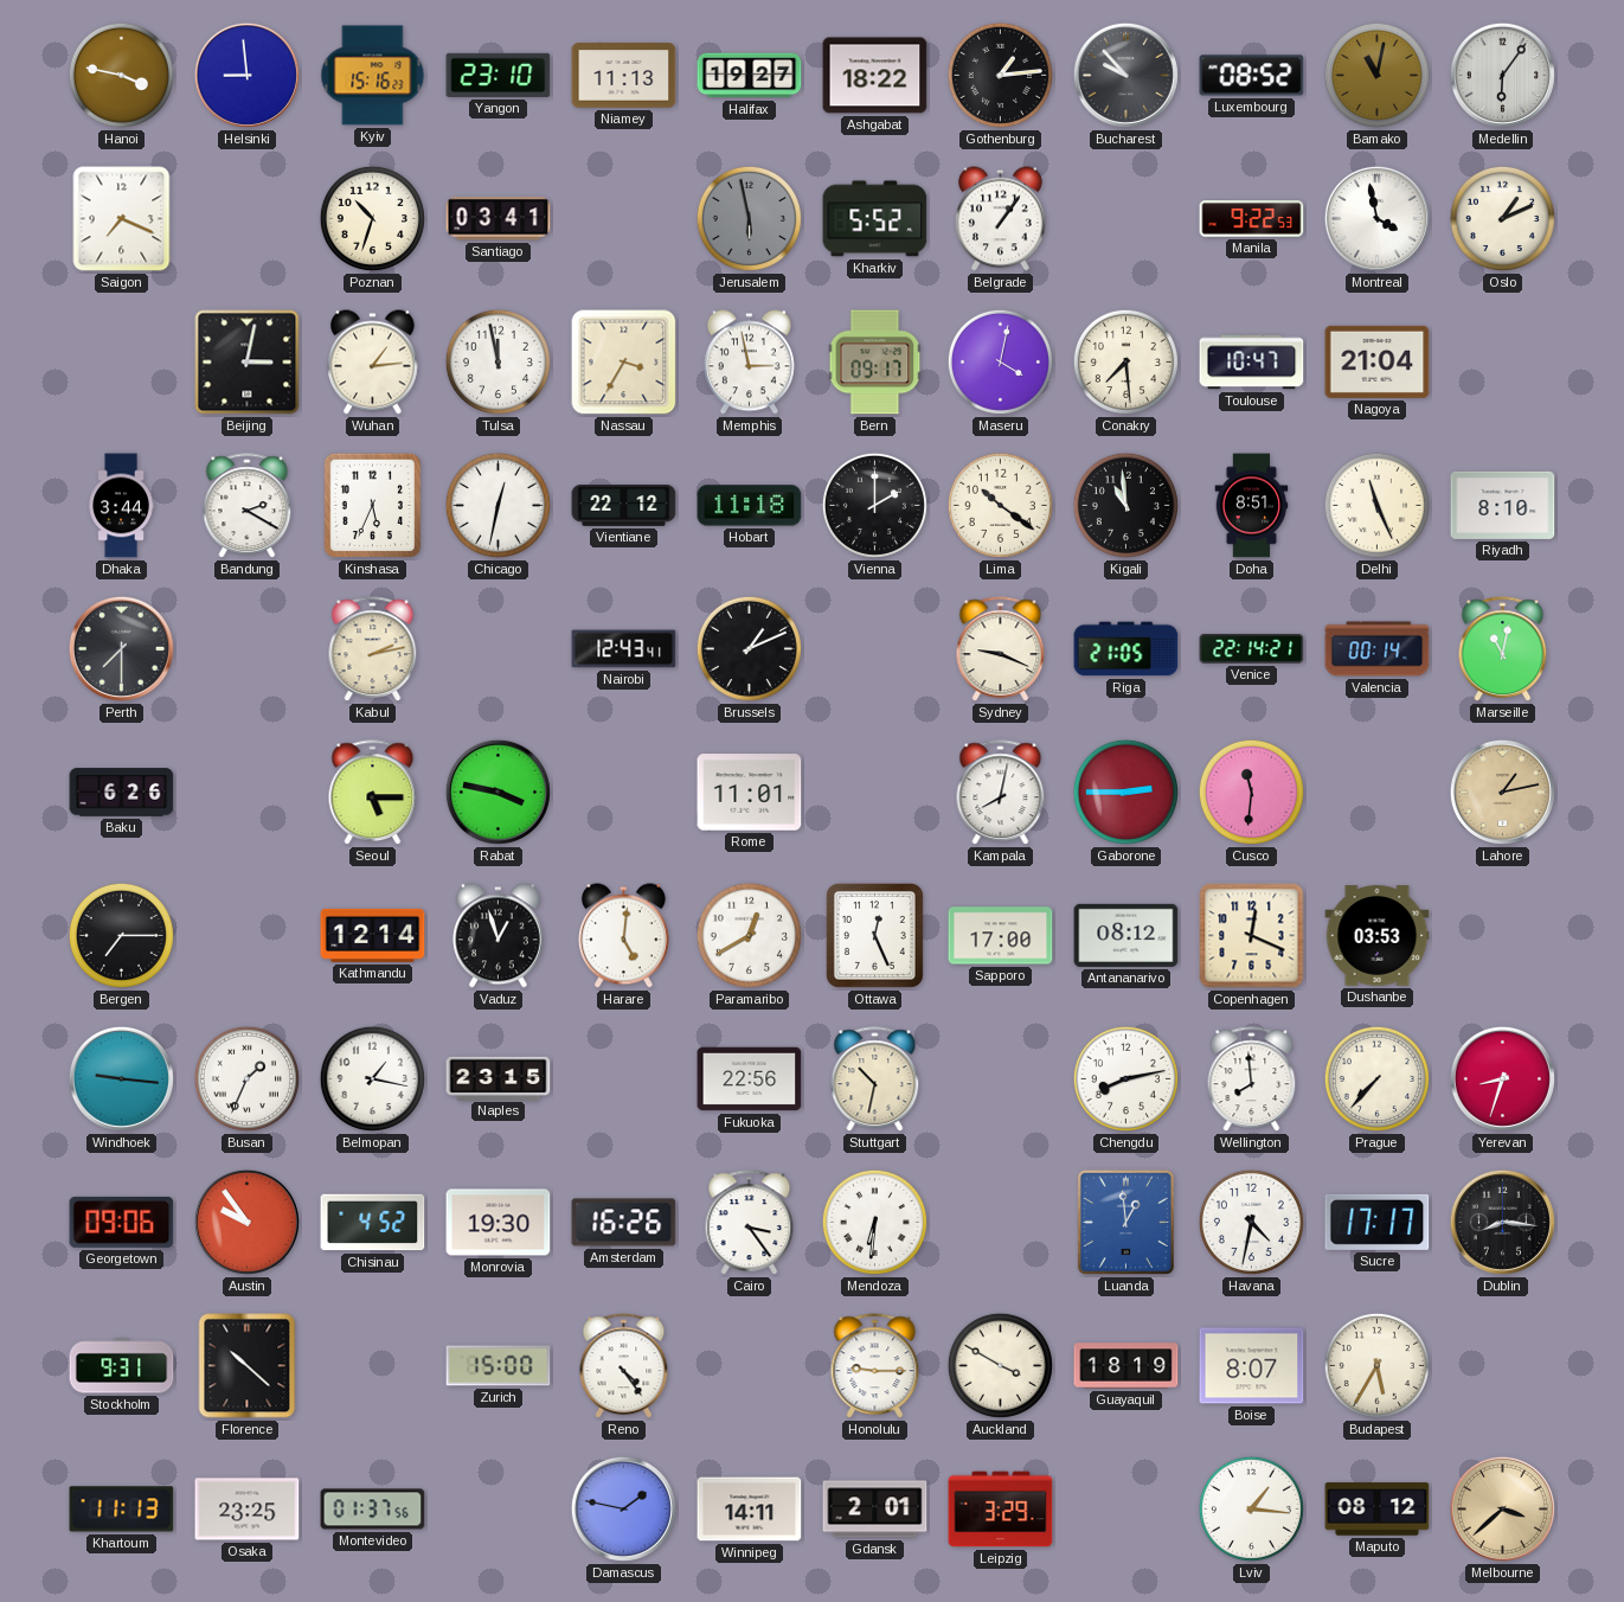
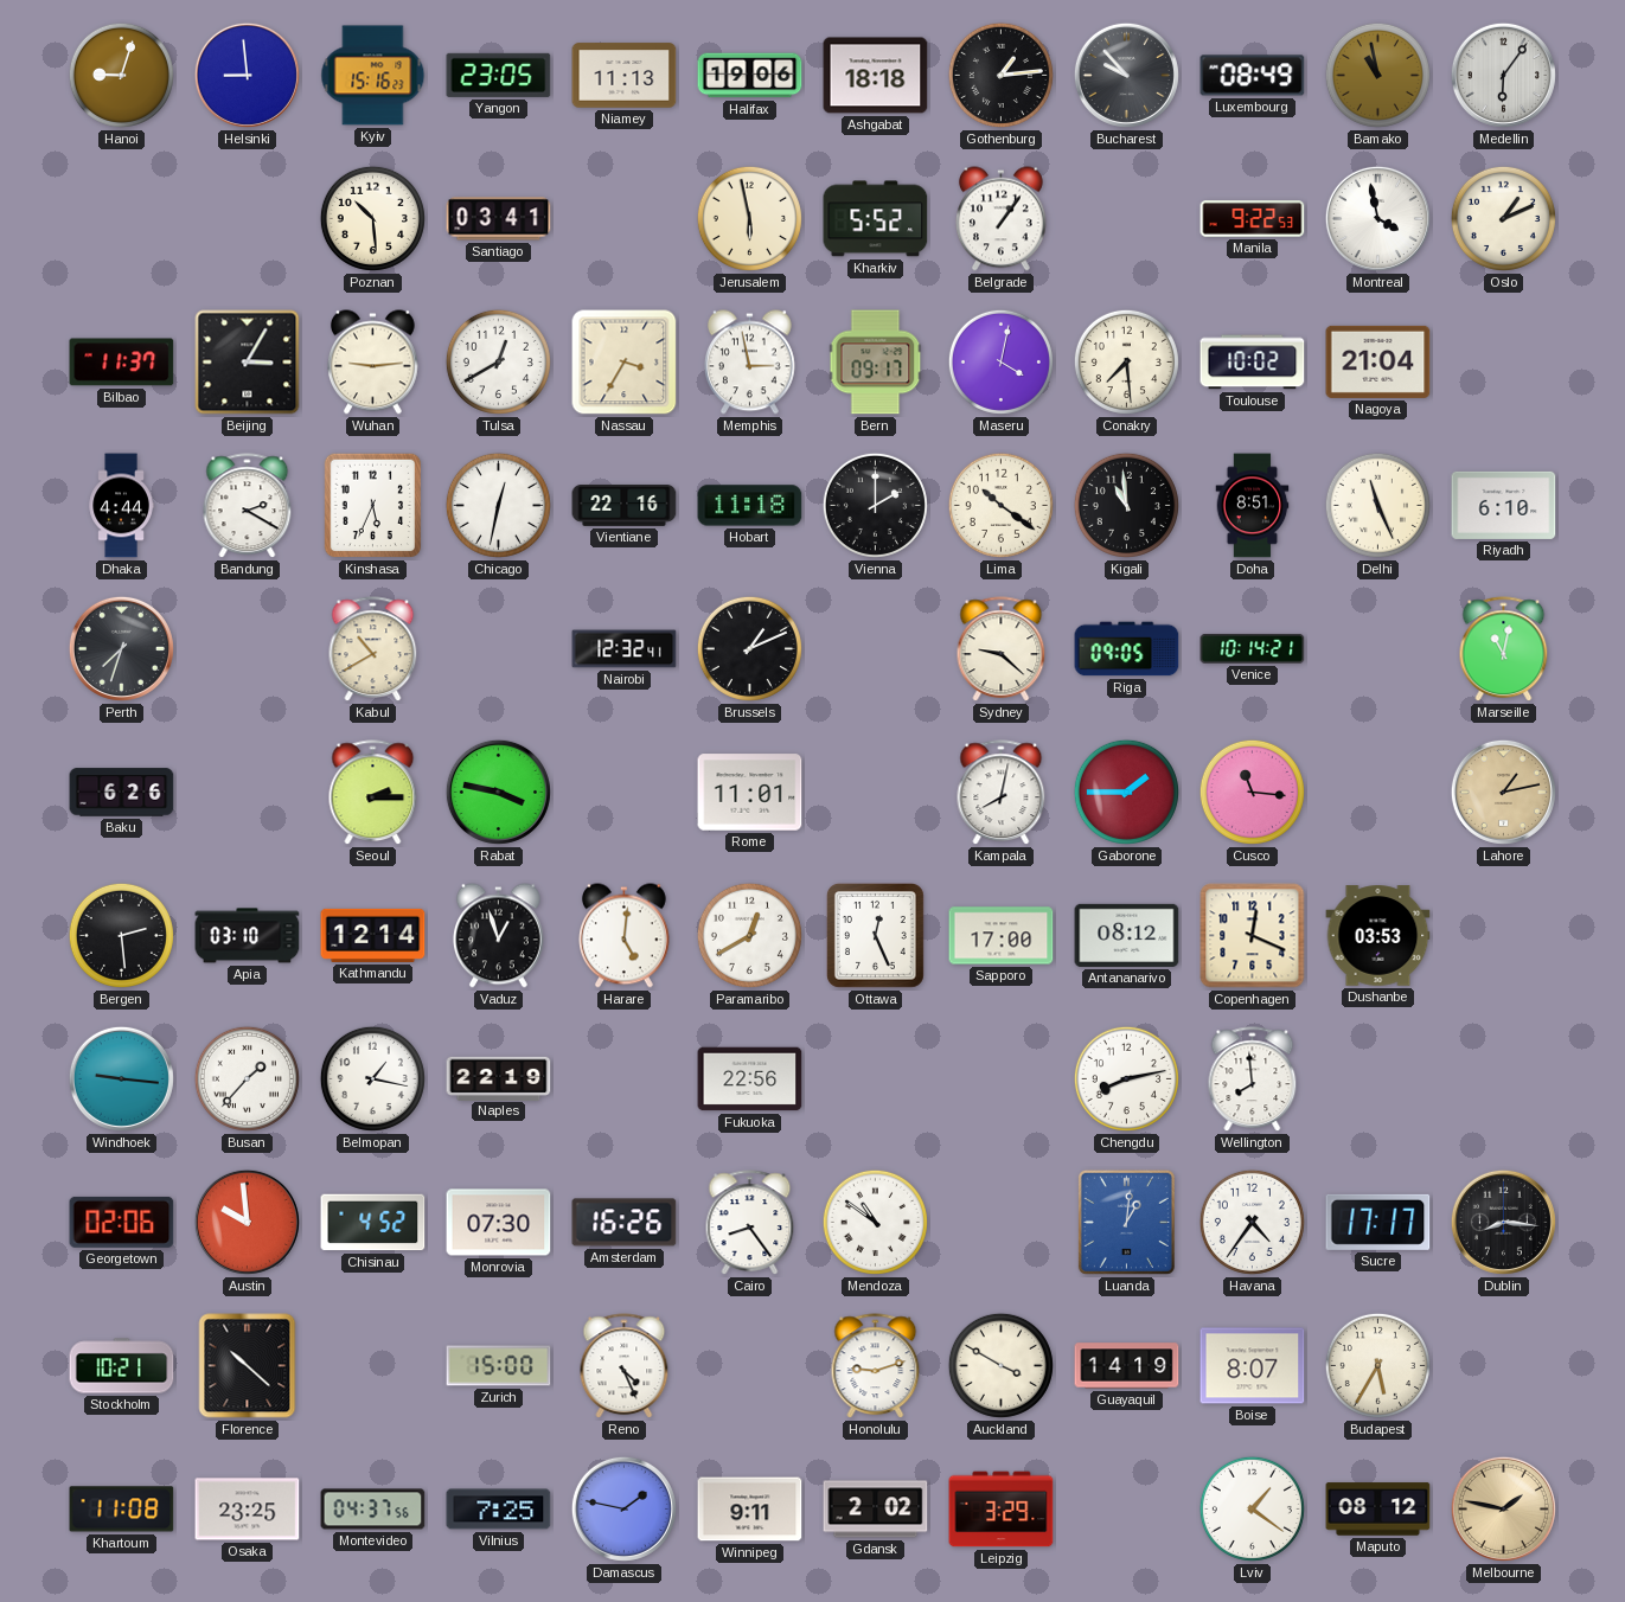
Hanoi: 3:47 -> 9:03 (121, 75)
Yangon: 23:10 -> 23:05 (499, 75)
Halifax: 19:27 -> 19:06 (750, 76)
Ashgabat: 18:22 -> 18:18 (876, 76)
Luxembourg: 08:52 -> 08:49 (1253, 76)
Bamako: 11:02 -> 10:58 (1377, 75)
Saigon: 7:19 -> none (122, 219)
Poznan: 10:33 -> 10:29 (372, 218)
Jerusalem dial: grey -> cream (749, 218)
Bilbao: none -> 11:37 (122, 363)
Beijing: 3:02 -> 3:05 (248, 363)
Wuhan: 1:14 -> 9:14 (372, 363)
Tulsa: 11:58 -> 12:40 (498, 361)
Toulouse: 10:47 -> 10:02 (1253, 363)
Dhaka: 3:44 -> 4:44 (121, 506)
Vientiane: 22:12 -> 22:16 (625, 506)
Riyadh: 8:10 -> 6:10 (1504, 505)
Perth: 7:30 -> 7:33 (121, 648)
Kabul: 2:13 -> 10:40 (373, 649)
Nairobi: 12:43 -> 12:32 (625, 649)
Sydney: 9:19 -> 9:22 (1002, 649)
Riga: 21:05 -> 09:05 (1127, 649)
Venice: 22:14 -> 10:14 (1253, 648)
Valencia: 00:14 -> none (1378, 649)
Seoul: 5:15 -> 2:15 (373, 793)
Gaborone: 2:45 -> 1:45 (1126, 792)
Cusco: 11:31 -> 11:16 (1252, 792)
Bergen: 7:15 -> 2:29 (121, 935)
Apia: none -> 03:10 (248, 936)
Busan: 1:34 -> 1:37 (247, 1078)
Naples: 23:15 -> 22:19 (499, 1078)
Stuttgart: 10:32 -> none (875, 1079)
Prague: 7:37 -> none (1376, 1078)
Yerevan: 8:33 -> none (1502, 1078)
Georgetown: 09:06 -> 02:06 (122, 1222)
Austin: 9:54 -> 9:59 (247, 1222)
Monrovia: 19:30 -> 07:30 (499, 1223)
Cairo: 3:24 -> 8:24 (750, 1223)
Mendoza: 6:31 -> 10:51 (875, 1222)
Luanda: 12:59 -> 1:01 (1126, 1222)
Havana: 4:32 -> 4:36 (1252, 1222)
Stockholm: 9:31 -> 10:21 (122, 1366)
Reno: 4:24 -> 4:26 (625, 1366)
Honolulu: 9:15 -> 9:12 (876, 1366)
Guayaquil: 18:19 -> 14:19 (1127, 1366)
Khartoum: 11:13 -> 11:08 (122, 1510)
Montevideo: 01:37 -> 04:37 (373, 1510)
Vilnius: none -> 7:25 (499, 1510)
Winnipeg: 14:11 -> 9:11 (750, 1510)
Gdansk: 2:01 -> 2:02 (876, 1510)
Lviv: 1:16 -> 1:21 (1252, 1508)
Melbourne: 3:38 -> 1:47 (1503, 1508)
